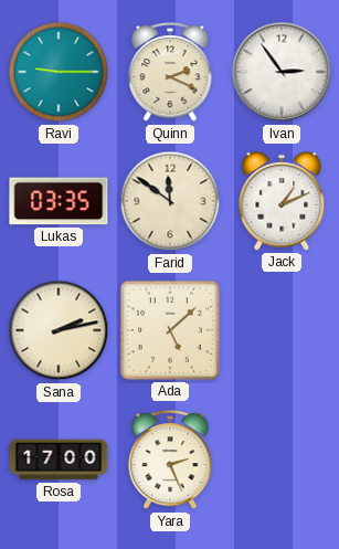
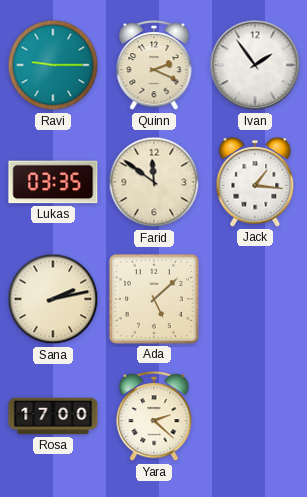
Ivan: 2:54 -> 1:54 (255, 65)
Jack: 1:11 -> 1:16 (255, 182)
Yara: 2:26 -> 2:22 (154, 417)
